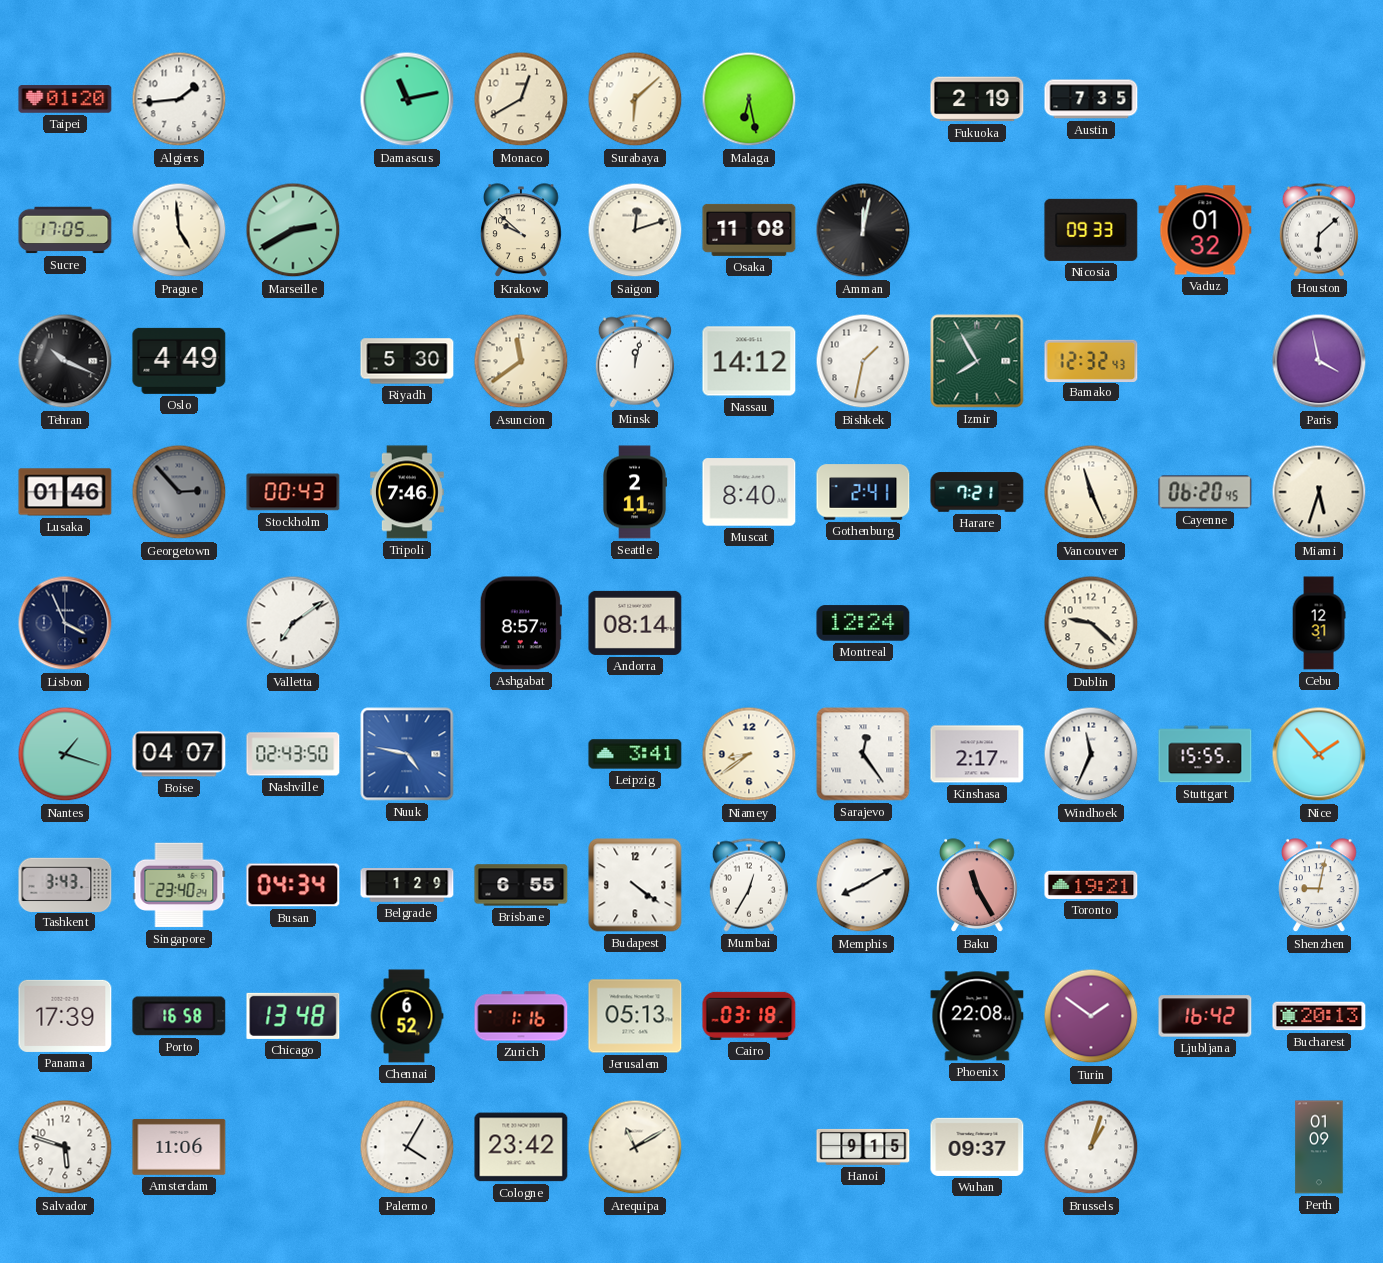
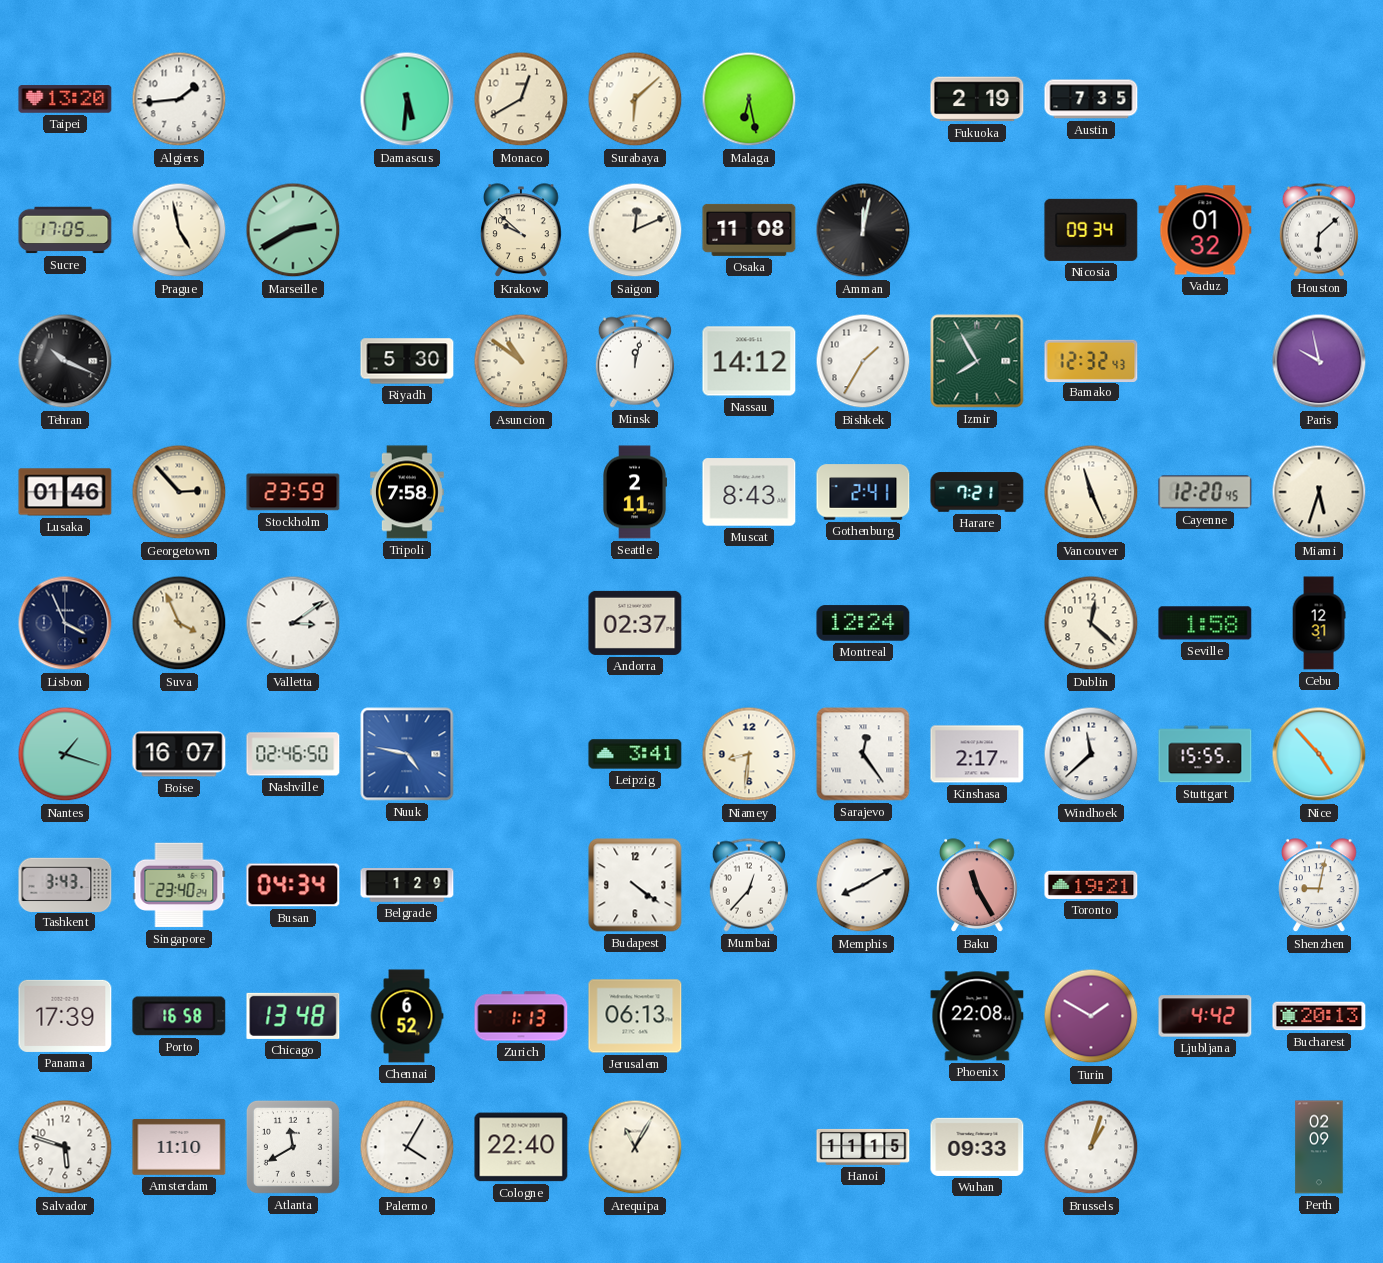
Taipei: 01:20 -> 13:20 (65, 99)
Damascus: 11:13 -> 5:31 (407, 99)
Prague: 4:59 -> 4:58 (179, 230)
Saigon: 12:12 -> 12:11 (635, 230)
Nicosia: 09:33 -> 09:34 (1091, 230)
Oslo: 4:49 -> none (179, 361)
Asuncion: 11:39 -> 10:51 (521, 361)
Bishkek: 1:32 -> 1:35 (863, 361)
Paris: 3:58 -> 9:58 (1319, 361)
Georgetown dial: grey -> cream (179, 492)
Stockholm: 00:43 -> 23:59 (293, 492)
Tripoli: 7:46 -> 7:58 (407, 492)
Muscat: 8:40 -> 8:43 (749, 492)
Cayenne: 06:20 -> 12:20 (1205, 492)
Suva: none -> 3:56 (179, 623)
Valletta: 7:09 -> 3:09 (293, 623)
Ashgabat: 8:57 -> none (521, 623)
Andorra: 08:14 -> 02:37 (635, 623)
Dublin: 9:22 -> 12:22 (1091, 623)
Seville: none -> 1:58 (1205, 623)
Boise: 04:07 -> 16:07 (179, 754)
Nashville: 02:43 -> 02:46 (293, 754)
Niamey: 8:39 -> 8:31 (749, 754)
Windhoek: 11:34 -> 11:38 (1091, 754)
Nice: 1:53 -> 4:53 (1319, 754)
Brisbane: 6:55 -> none (521, 885)
Mumbai: 12:35 -> 12:37 (749, 885)
Zurich: 1:16 -> 1:13 (521, 1016)
Jerusalem: 05:13 -> 06:13 (635, 1016)
Cairo: 03:18 -> none (749, 1016)
Turin: 1:51 -> 1:50 (1091, 1016)
Ljubljana: 16:42 -> 4:42 (1205, 1016)
Amsterdam: 11:06 -> 11:10 (179, 1147)
Atlanta: none -> 11:40 (293, 1147)
Cologne: 23:42 -> 22:40 (521, 1147)
Arequipa: 11:10 -> 11:05 (635, 1147)
Hanoi: 9:15 -> 11:15 (863, 1147)
Wuhan: 09:37 -> 09:33 (977, 1147)
Perth: 01:09 -> 02:09 (1319, 1147)
